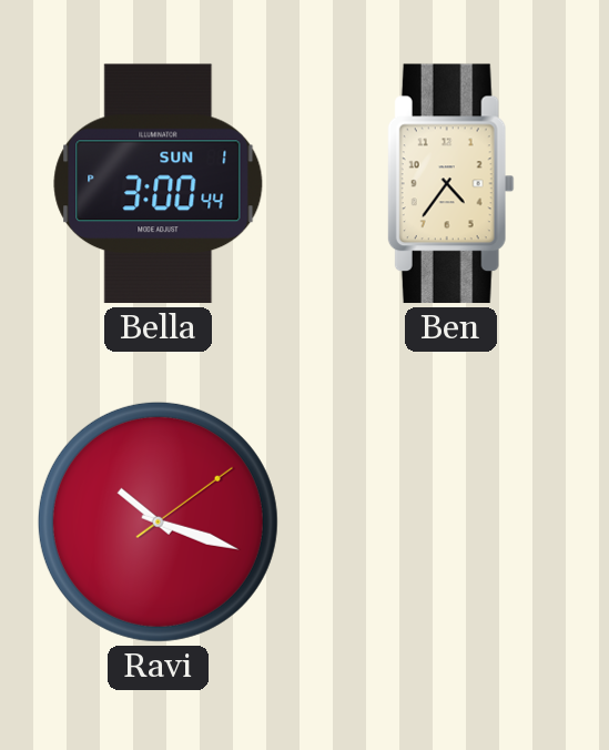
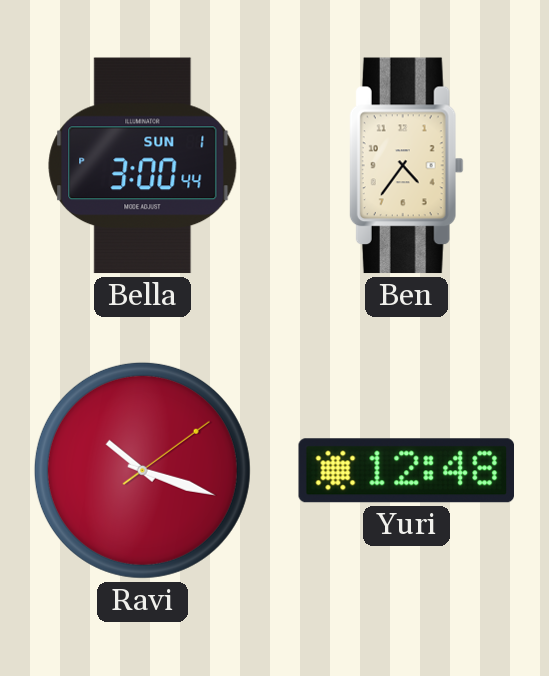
Yuri: none -> 12:48 (406, 471)
